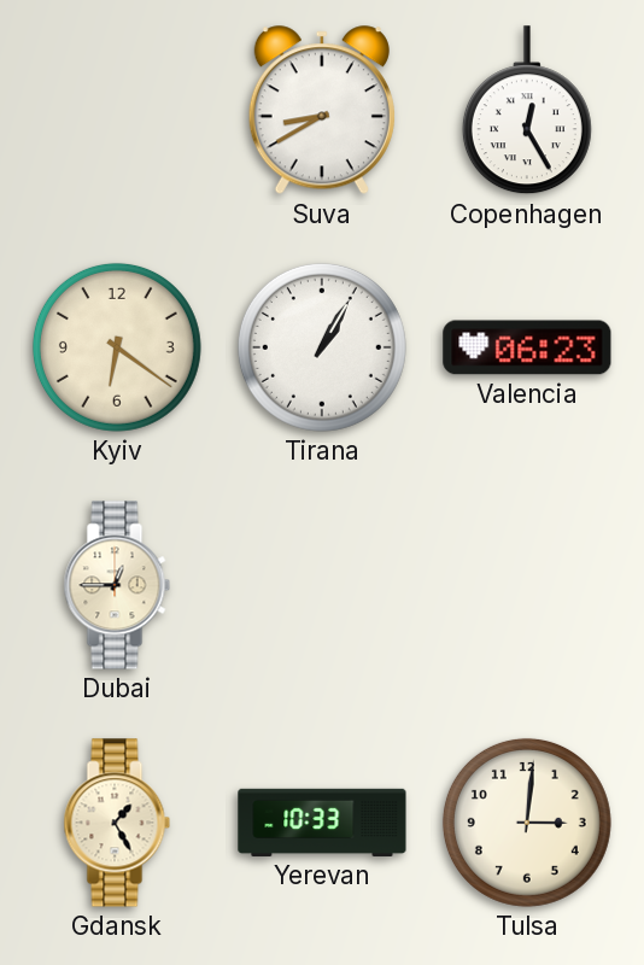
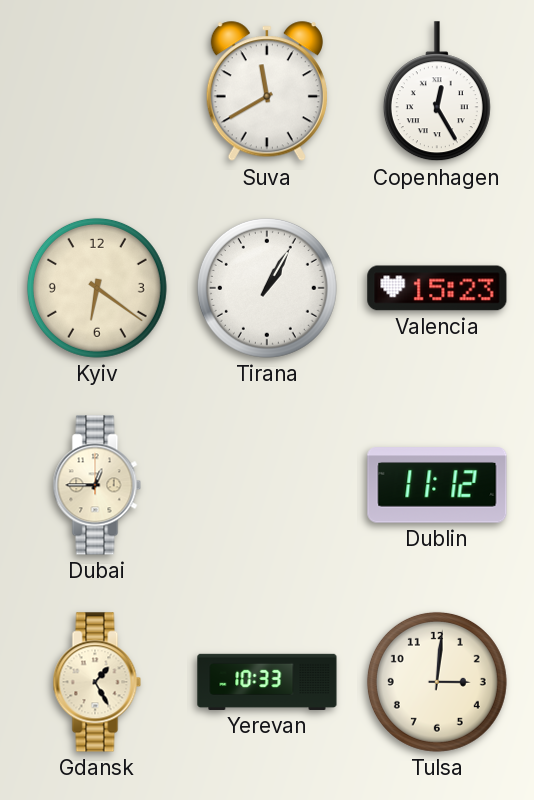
Suva: 8:40 -> 11:40 (267, 92)
Valencia: 06:23 -> 15:23 (437, 288)
Dublin: none -> 11:12 (437, 485)
